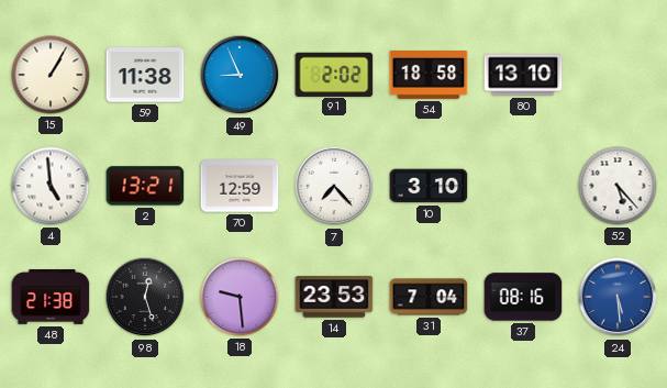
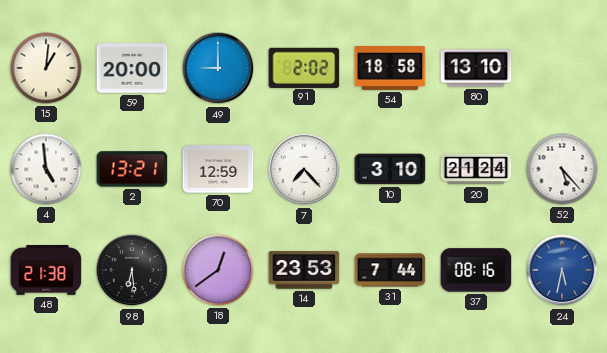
15: 1:05 -> 1:01 (46, 68)
59: 11:38 -> 20:00 (132, 68)
49: 8:56 -> 9:00 (218, 68)
20: none -> 21:24 (476, 169)
98: 12:27 -> 6:29 (132, 270)
18: 9:29 -> 12:39 (218, 270)
31: 7:04 -> 7:44 (390, 270)
24: 5:29 -> 5:32 (562, 270)
